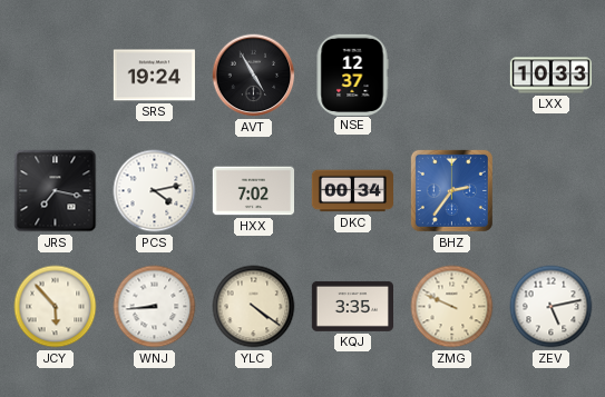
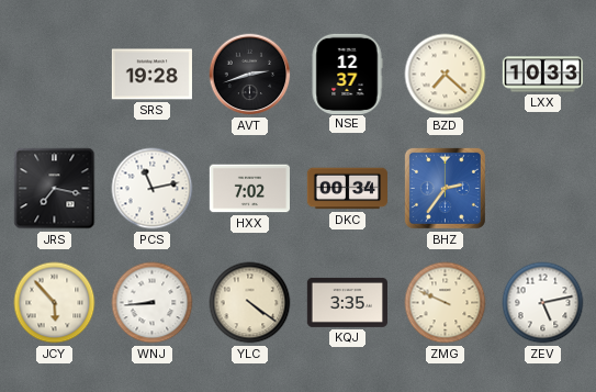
SRS: 19:24 -> 19:28 (151, 75)
AVT: 4:55 -> 2:42 (250, 75)
BZD: none -> 7:22 (446, 75)
PCS: 4:13 -> 11:13 (153, 189)
